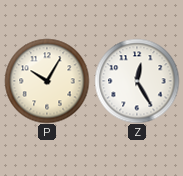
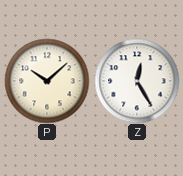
P: 10:05 -> 10:08 (47, 81)
